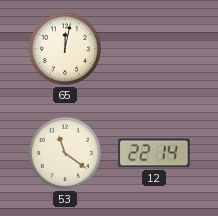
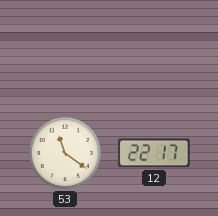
65: 12:02 -> none (65, 49)
12: 22:14 -> 22:17 (154, 153)
